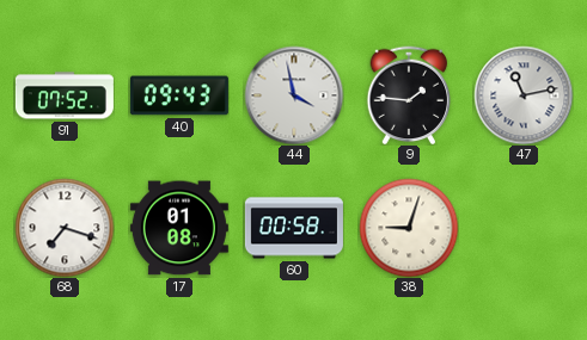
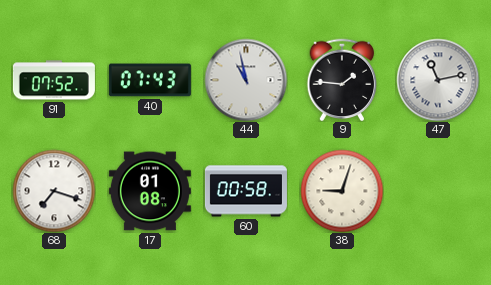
40: 09:43 -> 07:43 (150, 80)
44: 3:58 -> 10:58 (246, 80)
